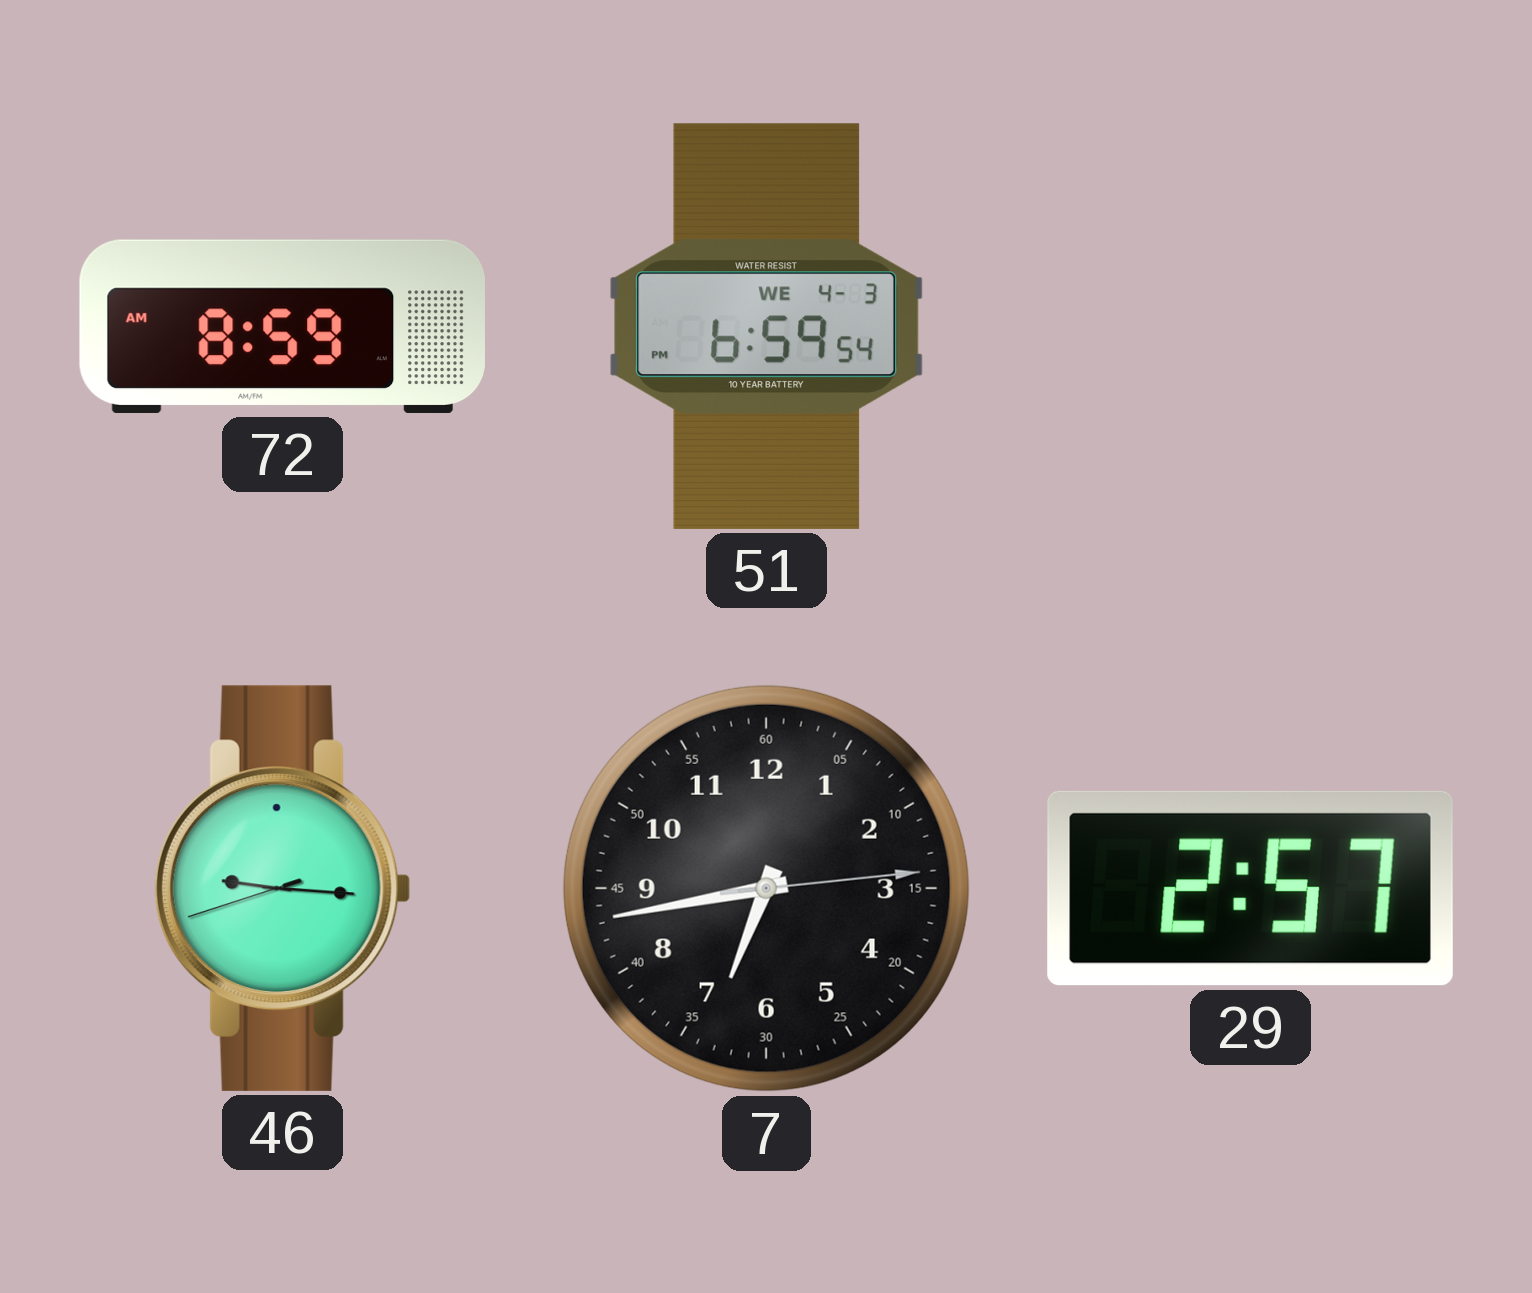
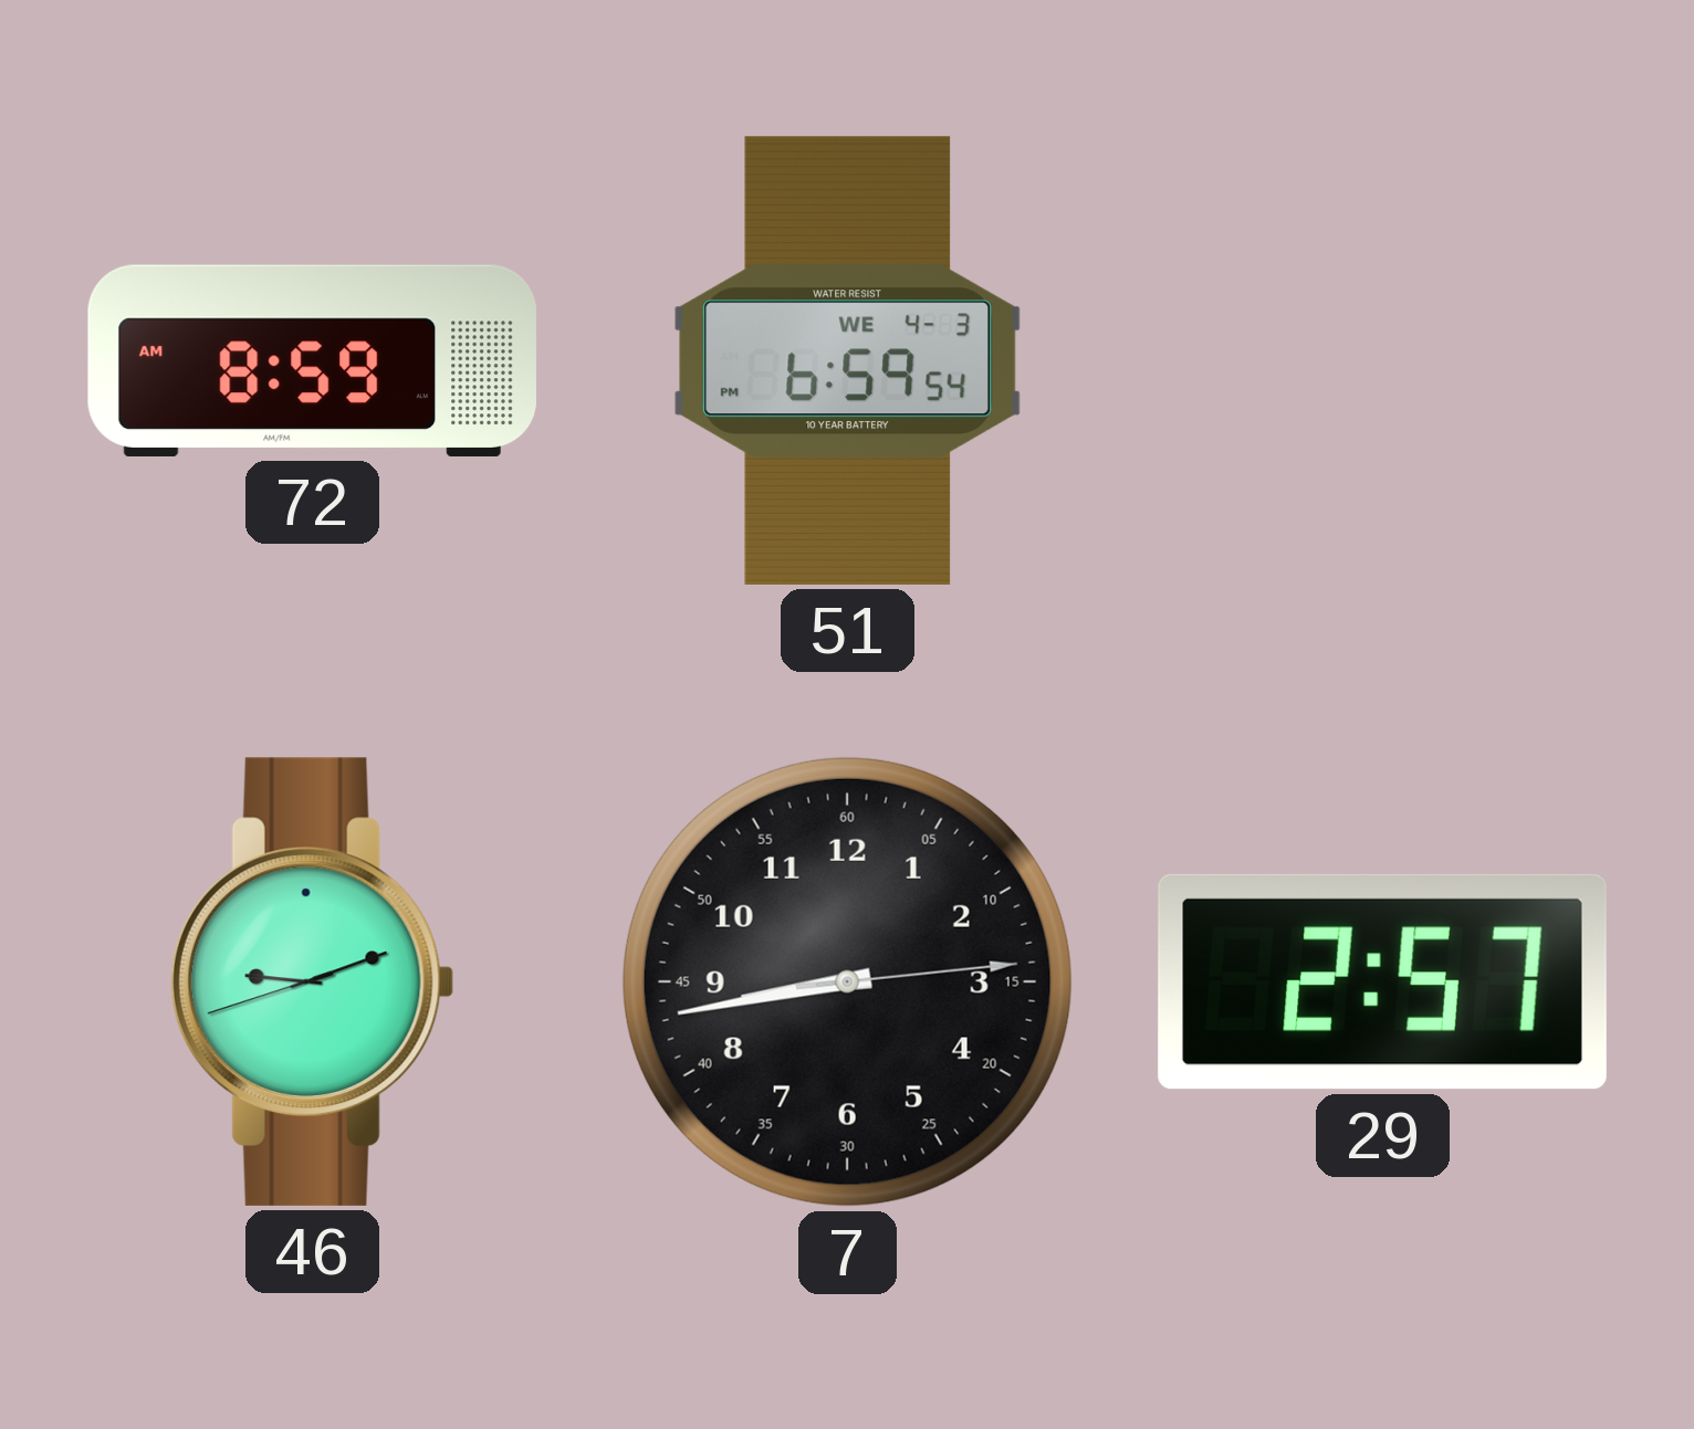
46: 9:15 -> 9:11 (312, 981)
7: 6:43 -> 8:43 (847, 981)
